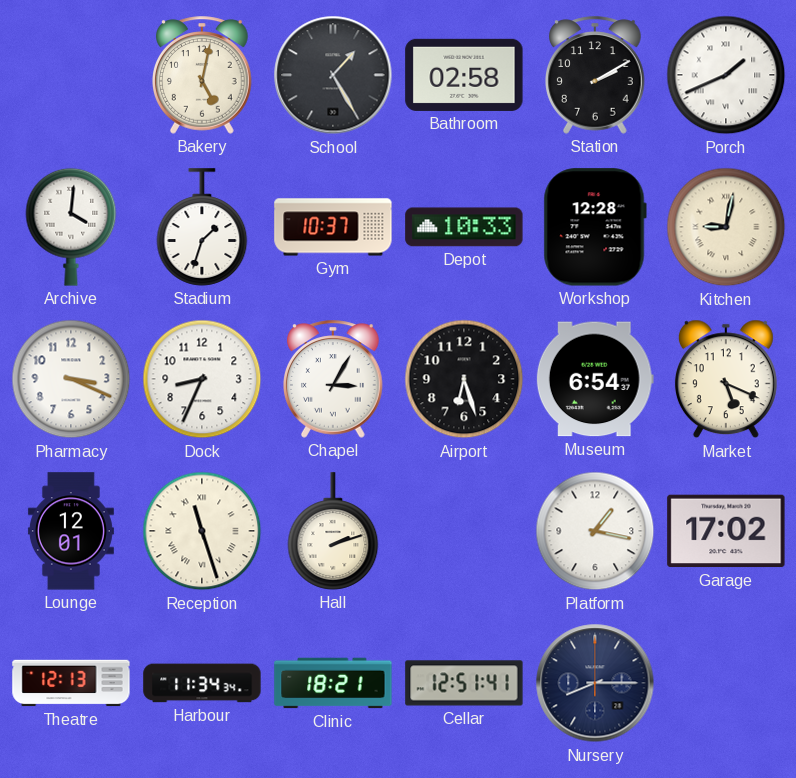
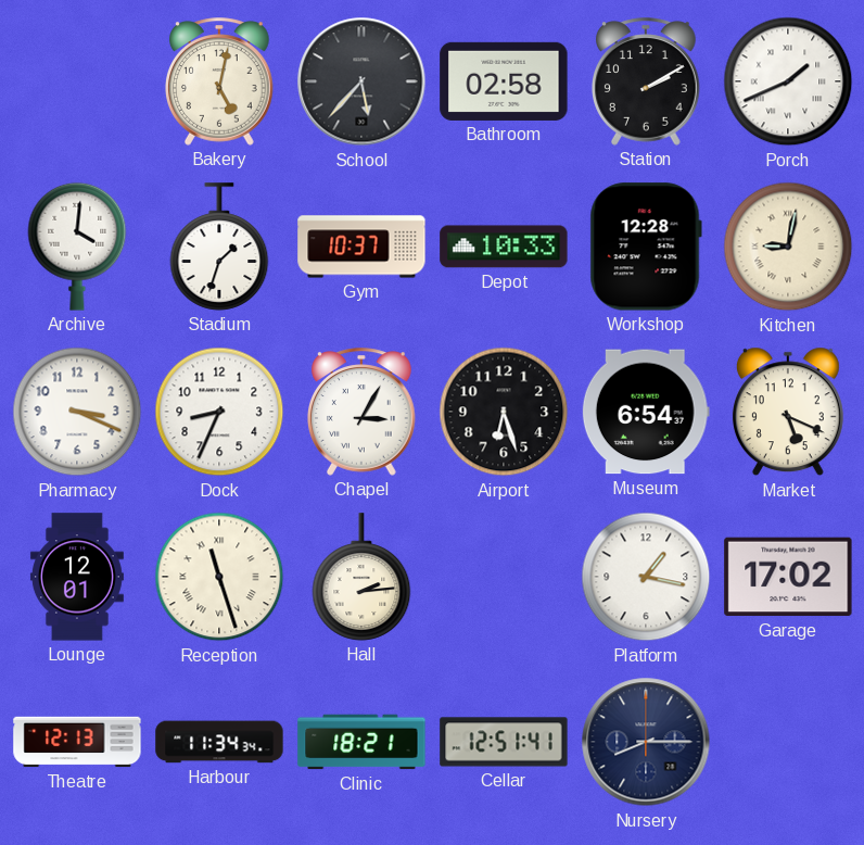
School: 1:25 -> 5:37 (361, 81)
Hall: 2:12 -> 2:14 (361, 577)
